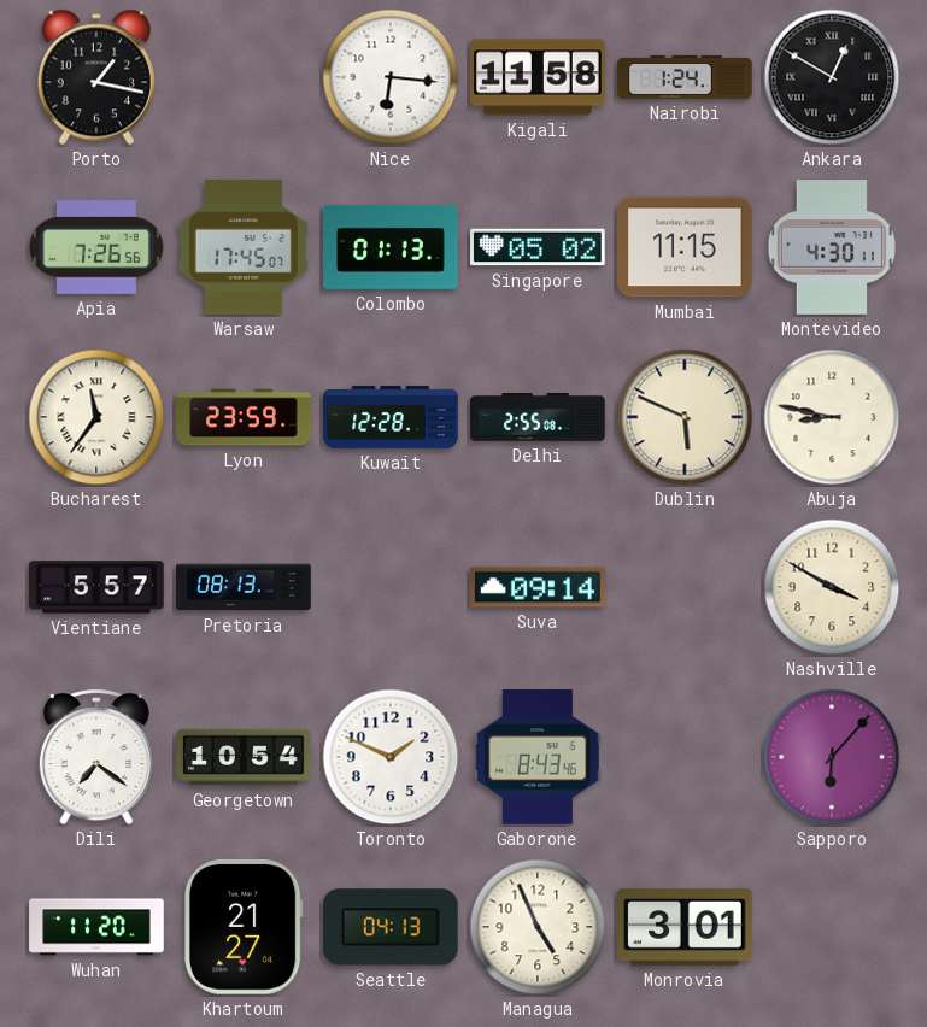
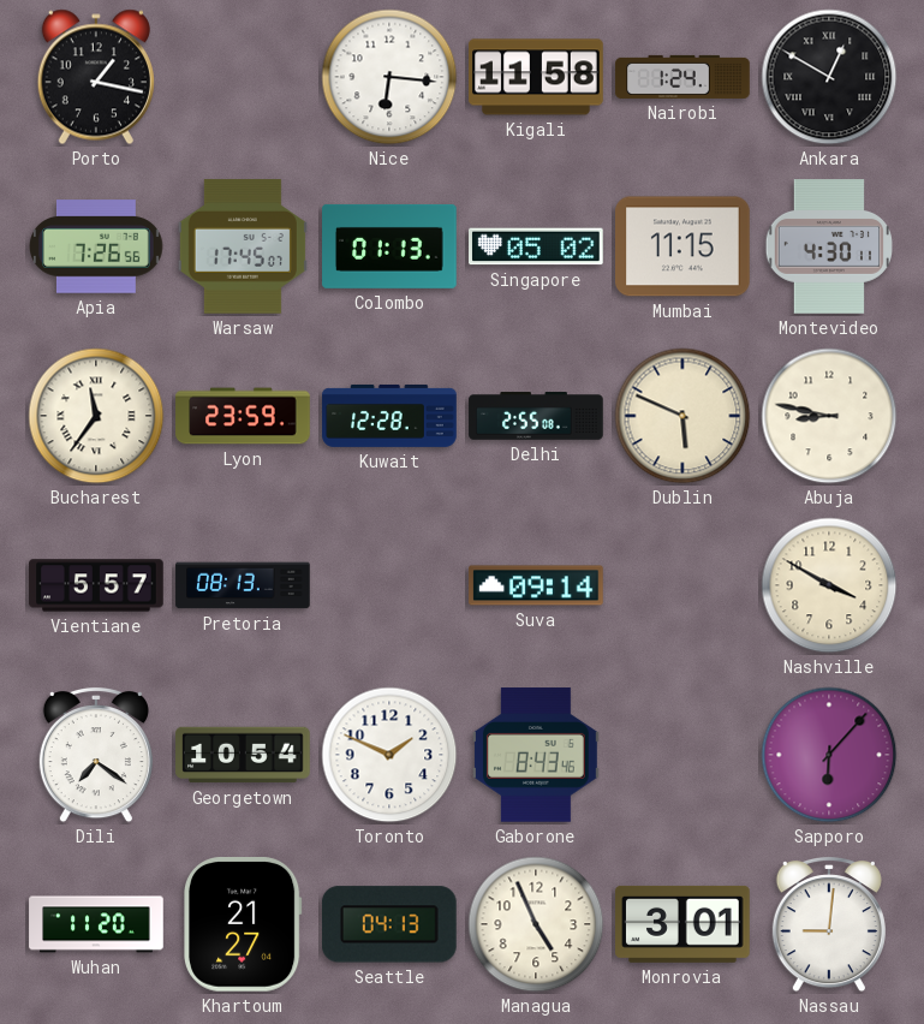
Nassau: none -> 9:01 (829, 924)
